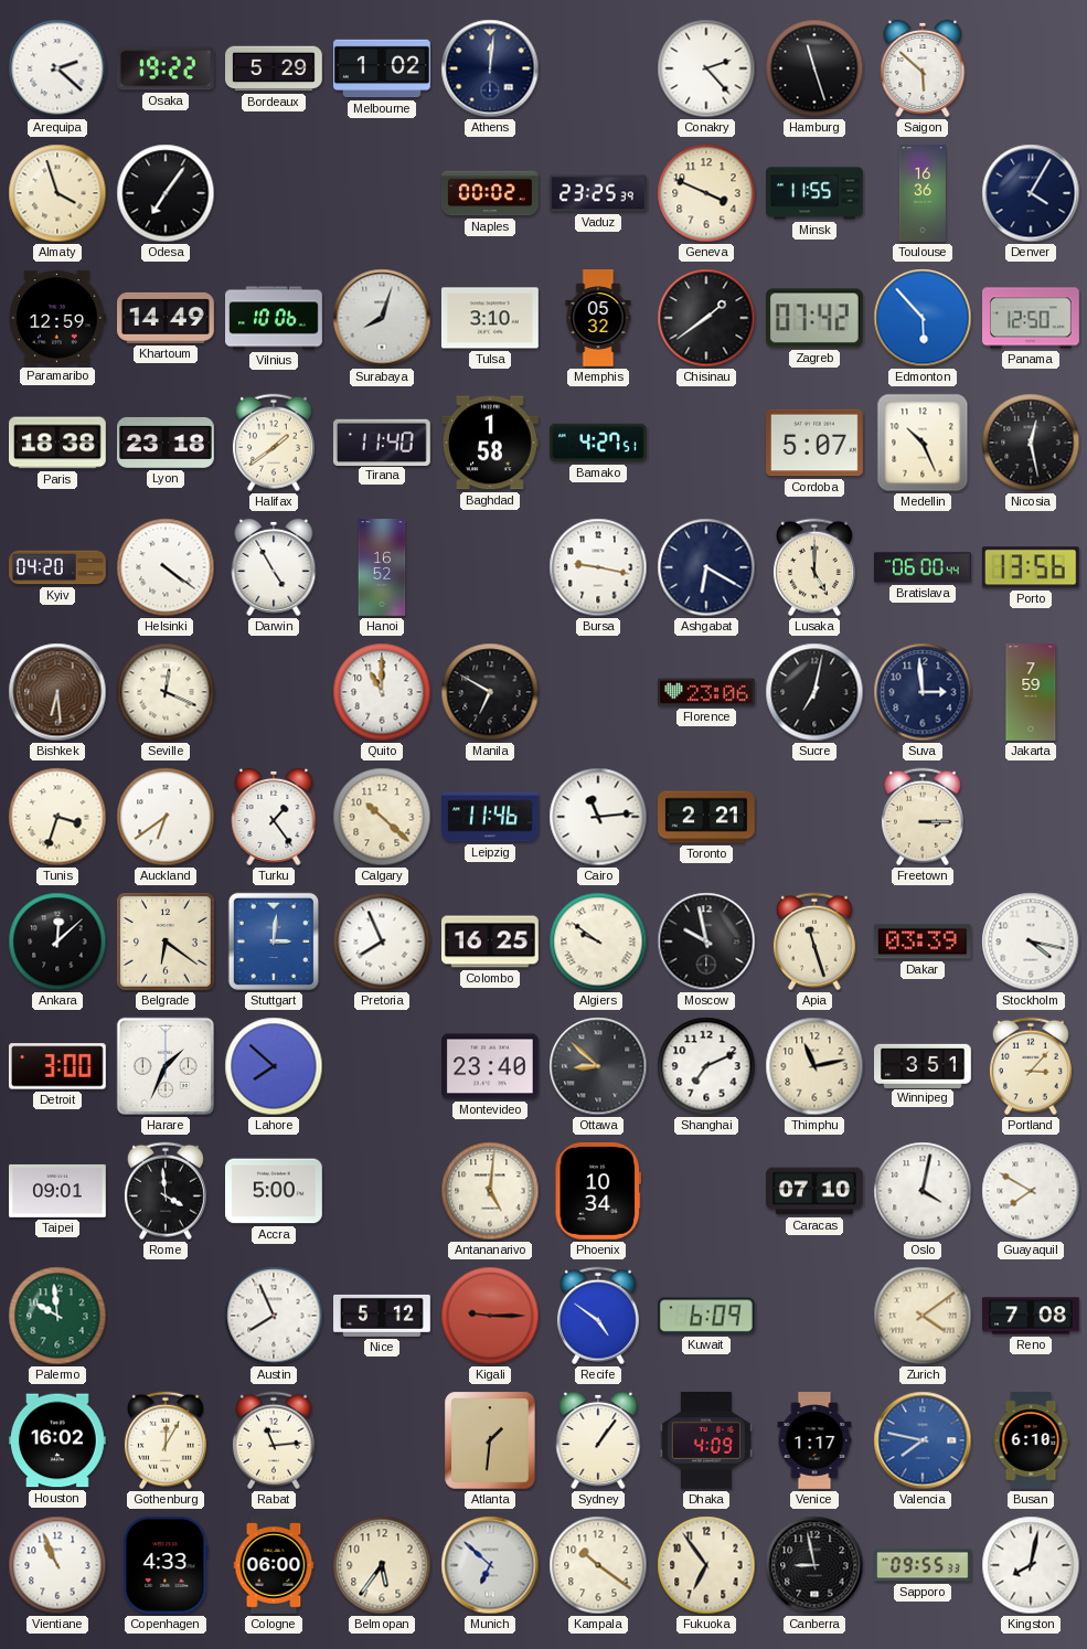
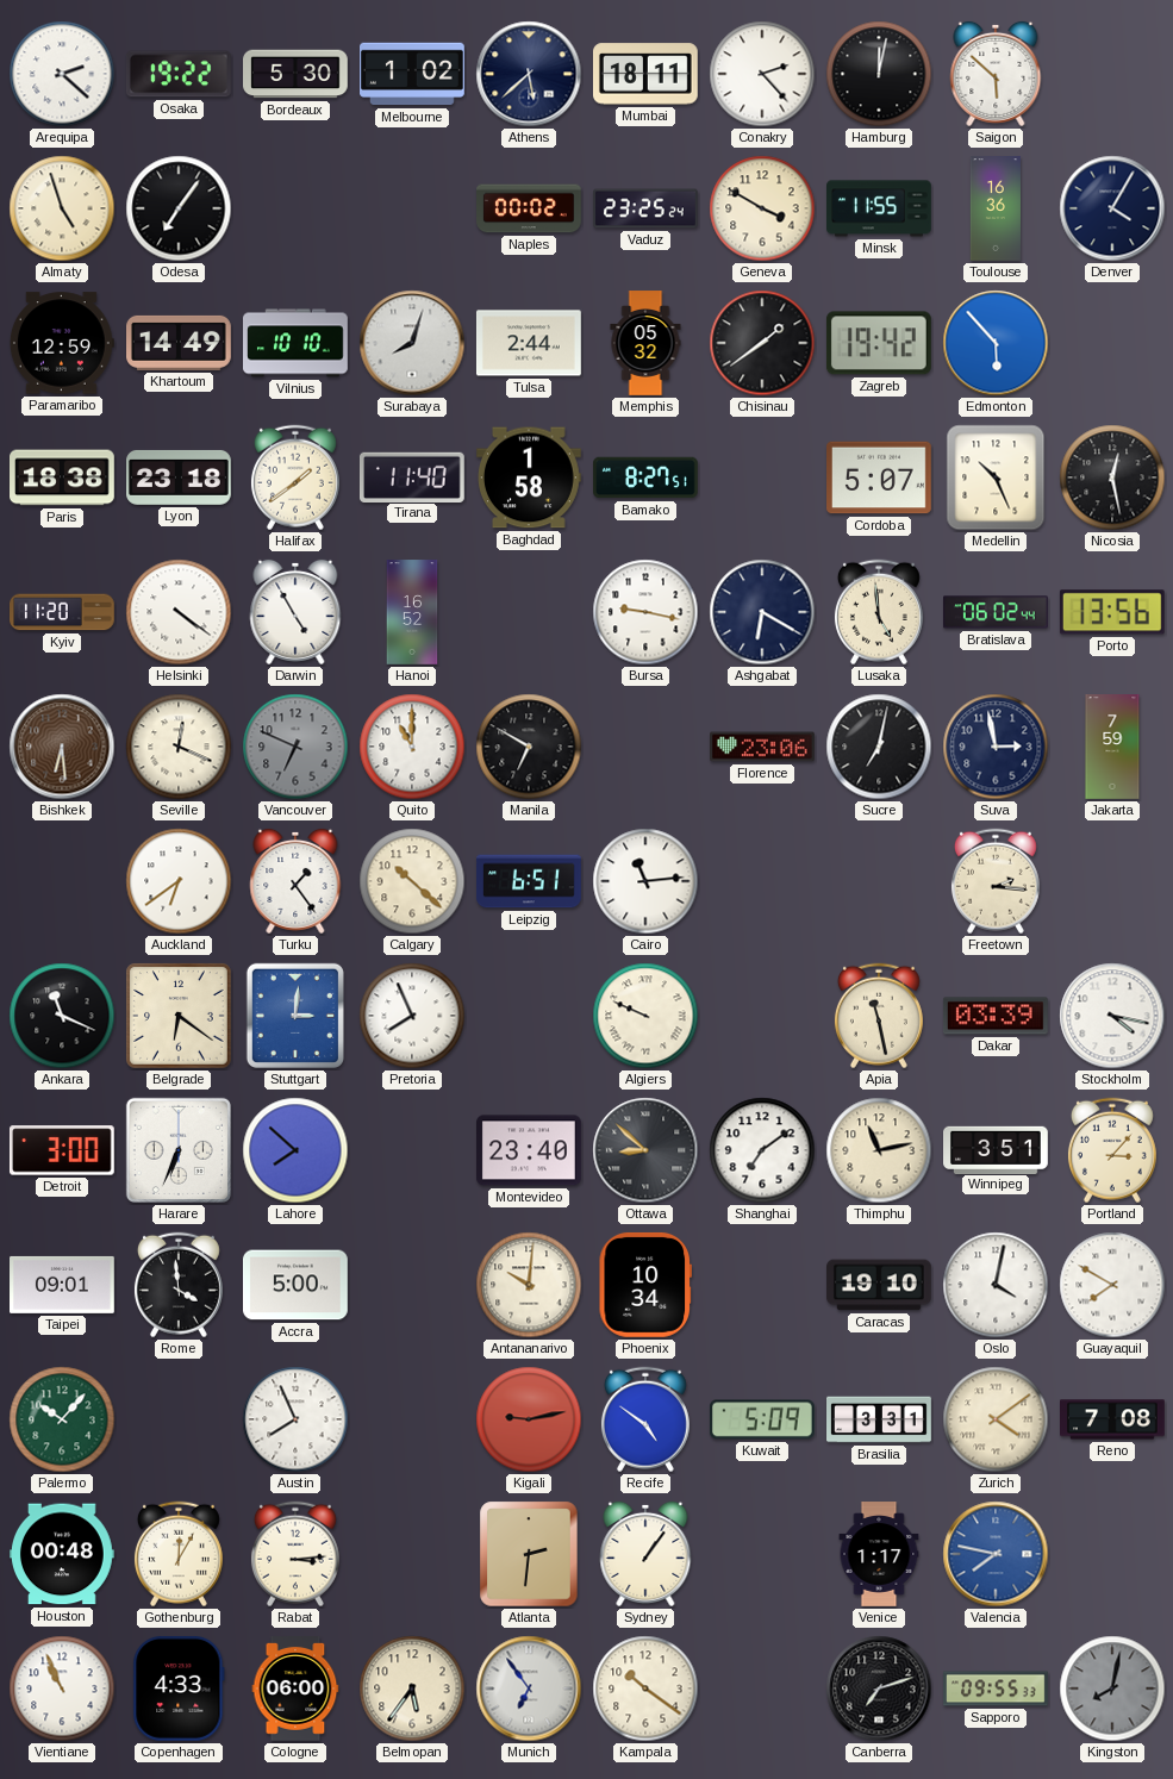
Bordeaux: 5:29 -> 5:30 (297, 74)
Athens: 12:01 -> 5:38 (529, 74)
Mumbai: none -> 18:11 (645, 74)
Hamburg: 11:27 -> 12:02 (879, 74)
Almaty: 3:57 -> 4:57 (62, 208)
Vaduz: 23:25:39 -> 23:25:24 (647, 208)
Geneva: 3:49 -> 3:50 (762, 208)
Vilnius: 10:06 -> 10:10 (297, 343)
Tulsa: 3:10 -> 2:44 (529, 343)
Zagreb: 07:42 -> 19:42 (879, 343)
Panama: 12:50 -> none (1032, 318)
Bamako: 4:27 -> 8:27 (647, 477)
Kyiv: 04:20 -> 11:20 (63, 612)
Lusaka: 5:00 -> 4:59 (879, 612)
Bratislava: 06:00 -> 06:02 (997, 612)
Vancouver: none -> 6:49 (295, 747)
Suva: 2:59 -> 2:58 (996, 747)
Tunis: 3:33 -> none (57, 817)
Leipzig: 11:46 -> 6:51 (530, 881)
Toronto: 2:21 -> none (707, 817)
Freetown: 3:15 -> 2:16 (996, 881)
Ankara: 12:08 -> 11:19 (62, 1016)
Colombo: 16:25 -> none (491, 941)
Algiers: 9:51 -> 9:49 (645, 1016)
Moscow: 9:58 -> none (706, 941)
Apia: 11:27 -> 11:28 (879, 1016)
Harare: 1:34 -> 6:34 (179, 1150)
Shanghai: 7:11 -> 7:09 (762, 1150)
Antananarivo: 5:01 -> 10:01 (529, 1285)
Caracas: 07:10 -> 19:10 (880, 1285)
Palermo: 9:59 -> 10:07 (62, 1419)
Nice: 5:12 -> none (383, 1316)
Kigali: 9:15 -> 9:13 (529, 1419)
Kuwait: 6:09 -> 5:09 (762, 1419)
Brasilia: none -> 3:31 (879, 1419)
Houston: 16:02 -> 00:48 (63, 1554)
Rabat: 11:14 -> 3:14 (295, 1554)
Atlanta: 1:31 -> 2:31 (529, 1554)
Dhaka: 4:09 -> none (706, 1441)
Busan: 6:10 -> none (1031, 1441)
Munich: 6:52 -> 6:54 (529, 1689)
Fukuoka: 6:54 -> none (706, 1565)
Canberra: 8:58 -> 7:12 (879, 1689)
Kingston dial: white -> grey (1112, 1689)
